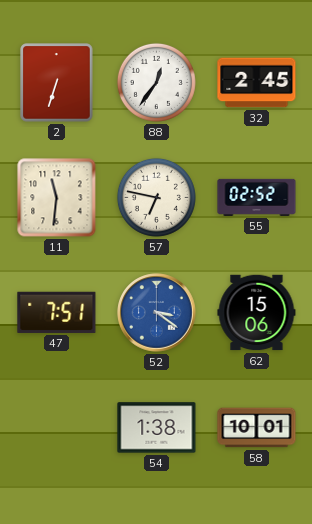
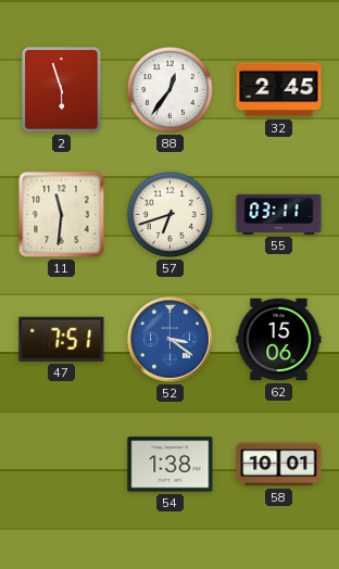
2: 6:33 -> 5:57 (62, 90)
57: 6:47 -> 6:42 (169, 214)
55: 02:52 -> 03:11 (279, 214)
